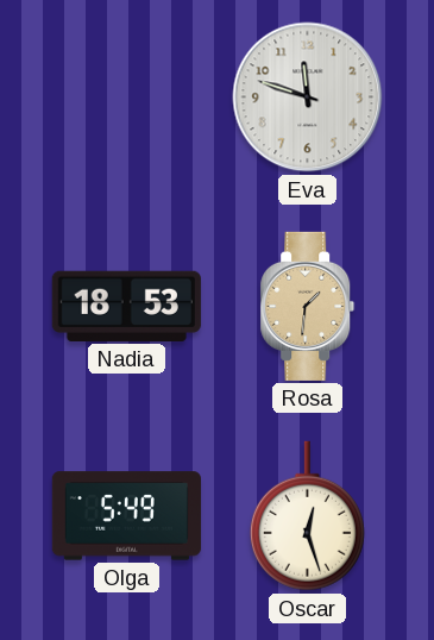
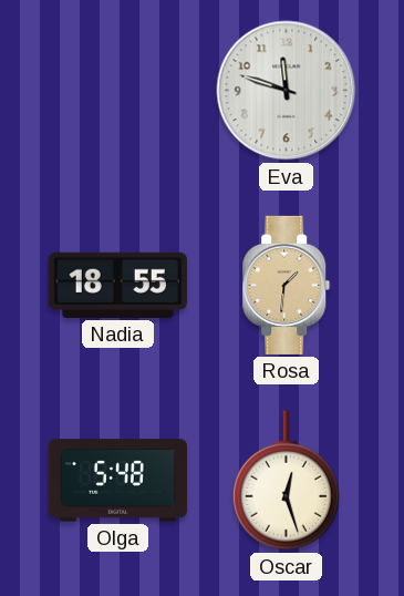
Nadia: 18:53 -> 18:55 (117, 285)
Olga: 5:49 -> 5:48 (117, 481)
